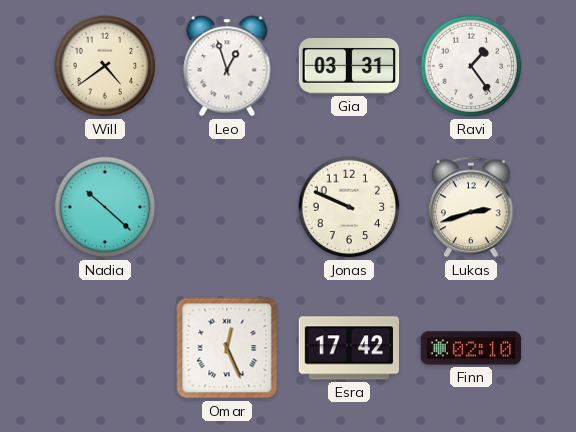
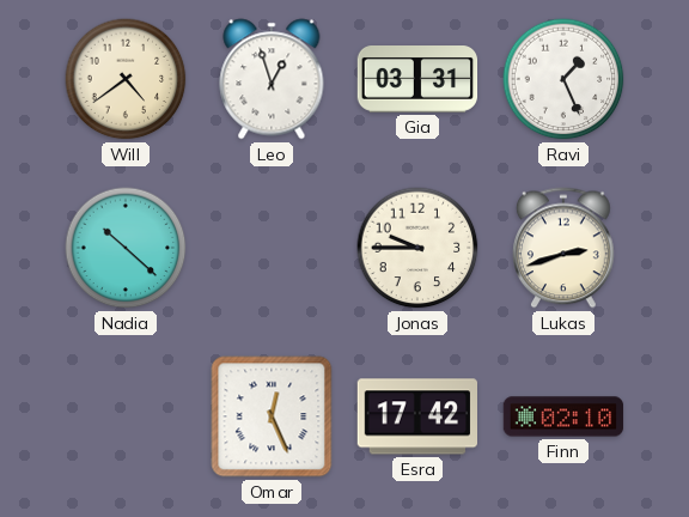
Ravi: 1:24 -> 1:26 (563, 79)
Jonas: 9:49 -> 9:45 (417, 248)
